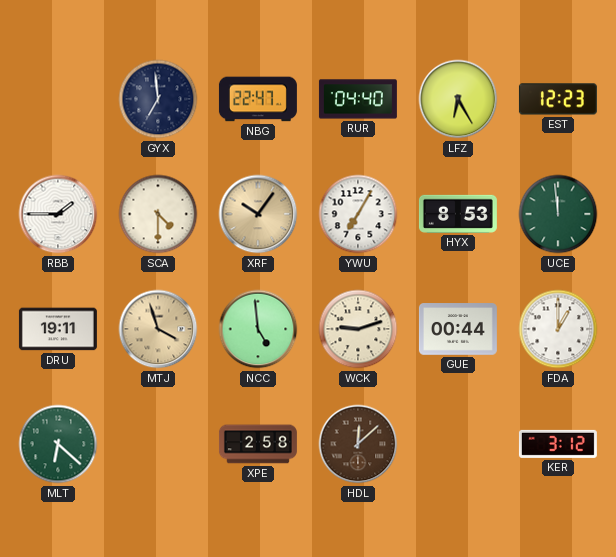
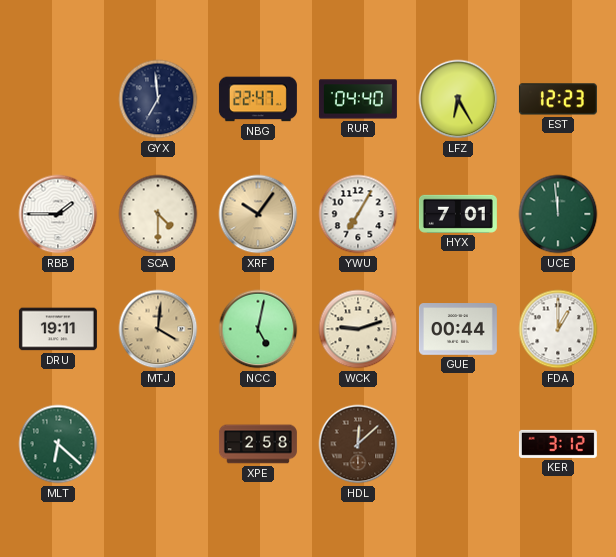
HYX: 8:53 -> 7:01 (458, 214)
MTJ: 3:57 -> 4:01 (158, 329)
NCC: 4:59 -> 5:02 (258, 329)
